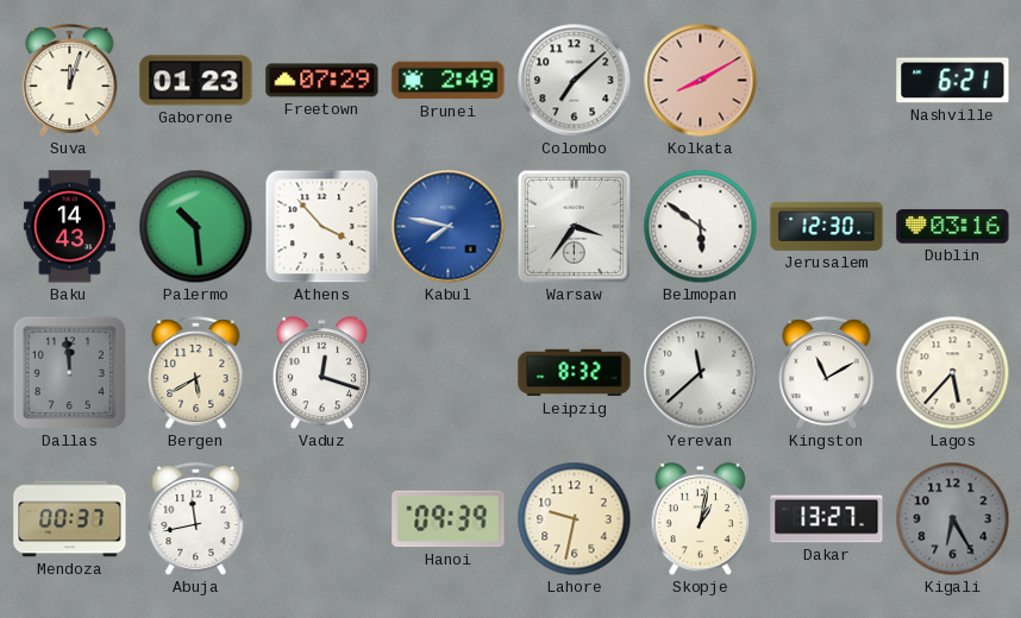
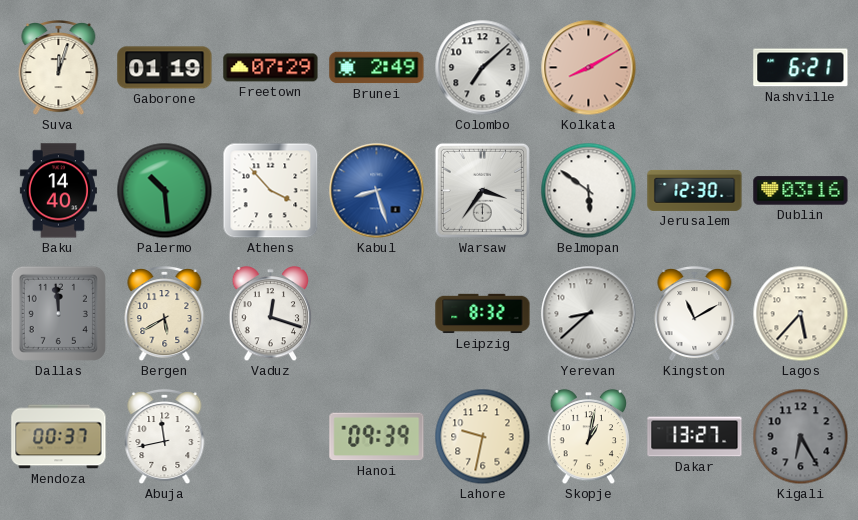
Gaborone: 01:23 -> 01:19 (165, 68)
Baku: 14:43 -> 14:40 (58, 191)
Kabul: 7:47 -> 8:27 (377, 191)
Yerevan: 11:38 -> 8:38 (589, 314)
